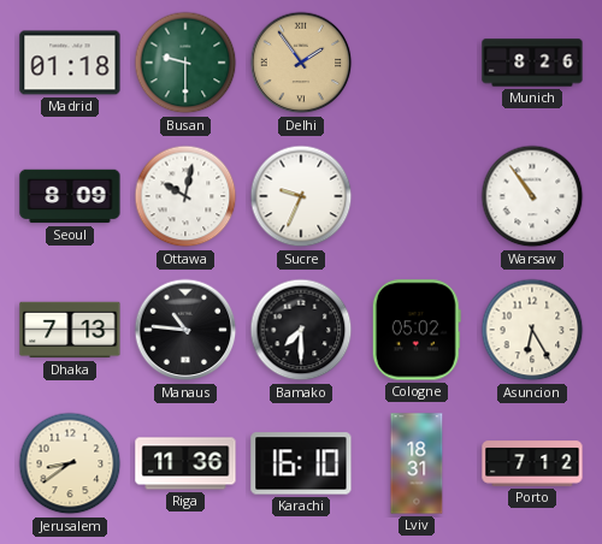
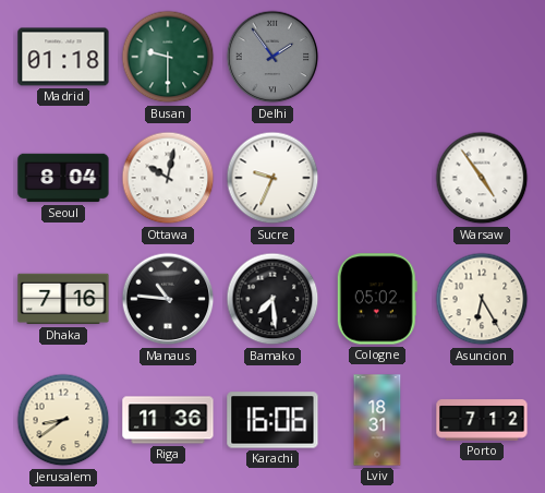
Delhi dial: champagne -> grey (272, 57)
Munich: 8:26 -> none (532, 63)
Seoul: 8:09 -> 8:04 (63, 178)
Warsaw: 10:54 -> 4:54 (482, 178)
Dhaka: 7:13 -> 7:16 (63, 299)
Bamako: 7:30 -> 7:29 (272, 299)
Karachi: 16:10 -> 16:06 (272, 420)
